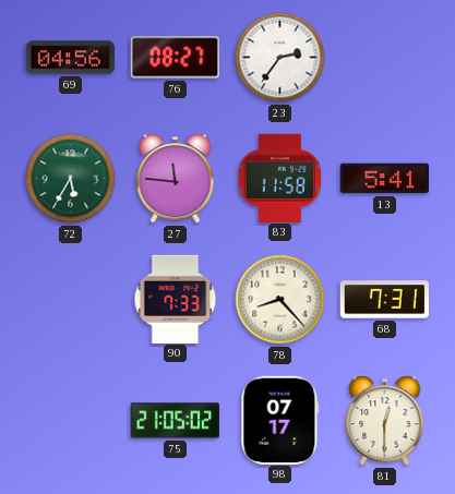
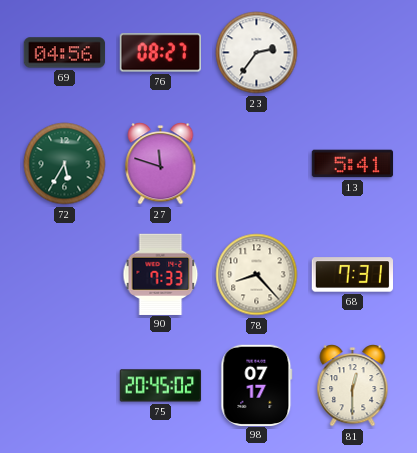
27: 11:46 -> 11:48 (161, 164)
83: 11:58 -> none (279, 178)
75: 21:05 -> 20:45 (161, 386)
